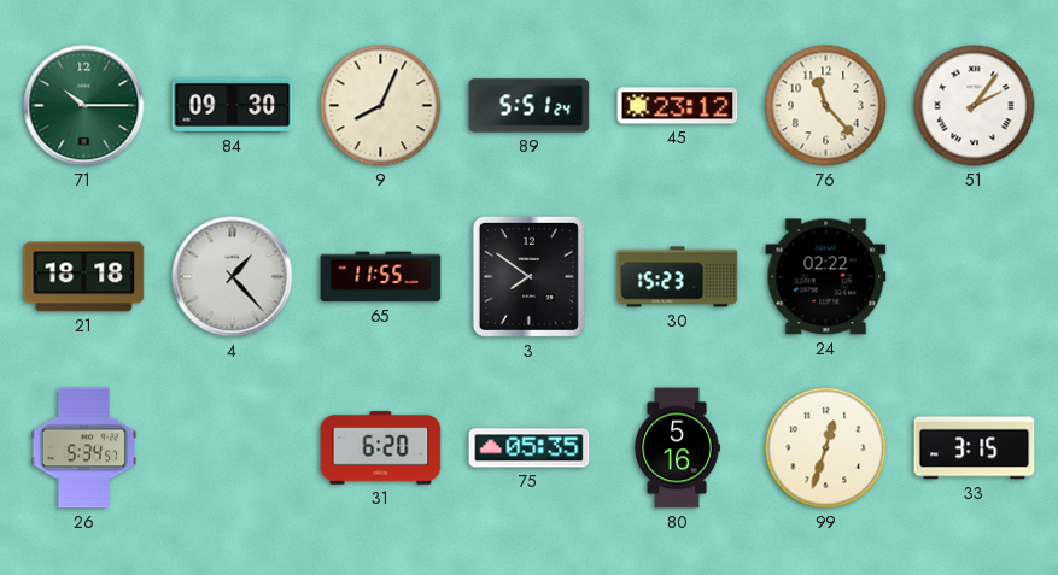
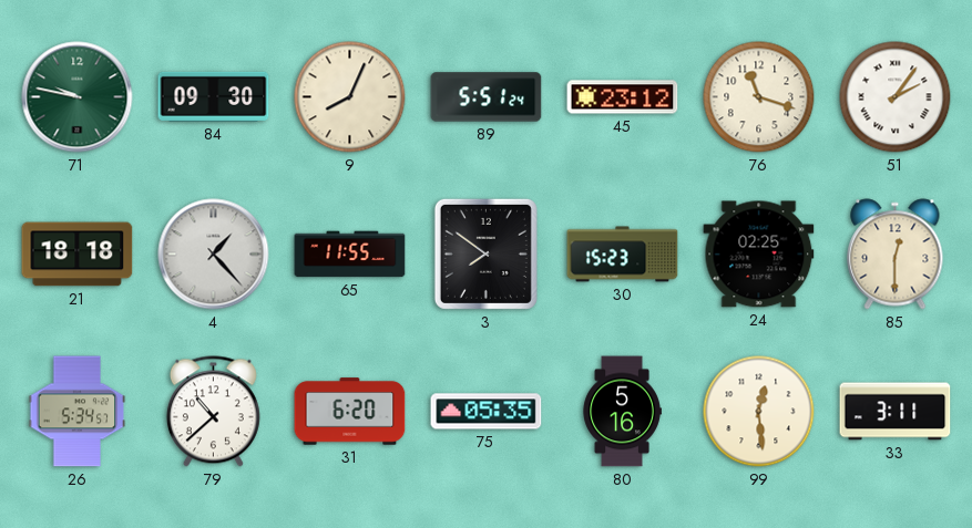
71: 10:15 -> 9:47 (78, 97)
76: 11:23 -> 11:18 (759, 97)
24: 02:22 -> 02:25 (759, 255)
85: none -> 12:30 (896, 255)
79: none -> 10:38 (213, 412)
99: 12:33 -> 12:29 (759, 412)
33: 3:15 -> 3:11 (896, 412)
